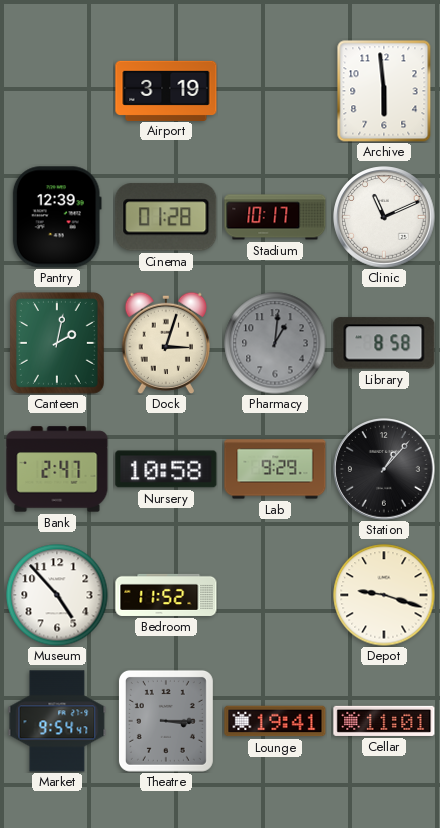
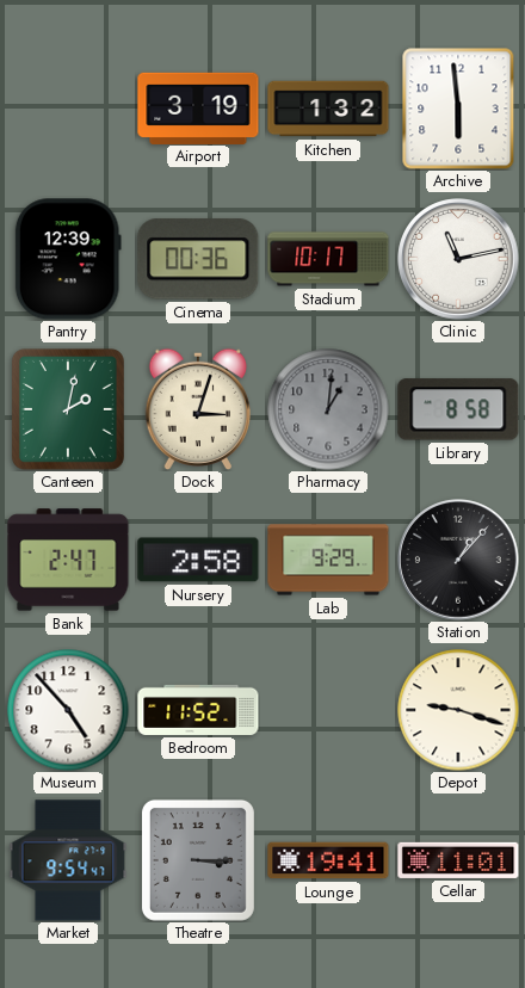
Kitchen: none -> 1:32 (328, 109)
Cinema: 01:28 -> 00:36 (198, 259)
Clinic: 11:11 -> 11:13 (458, 259)
Nursery: 10:58 -> 2:58 (198, 560)
